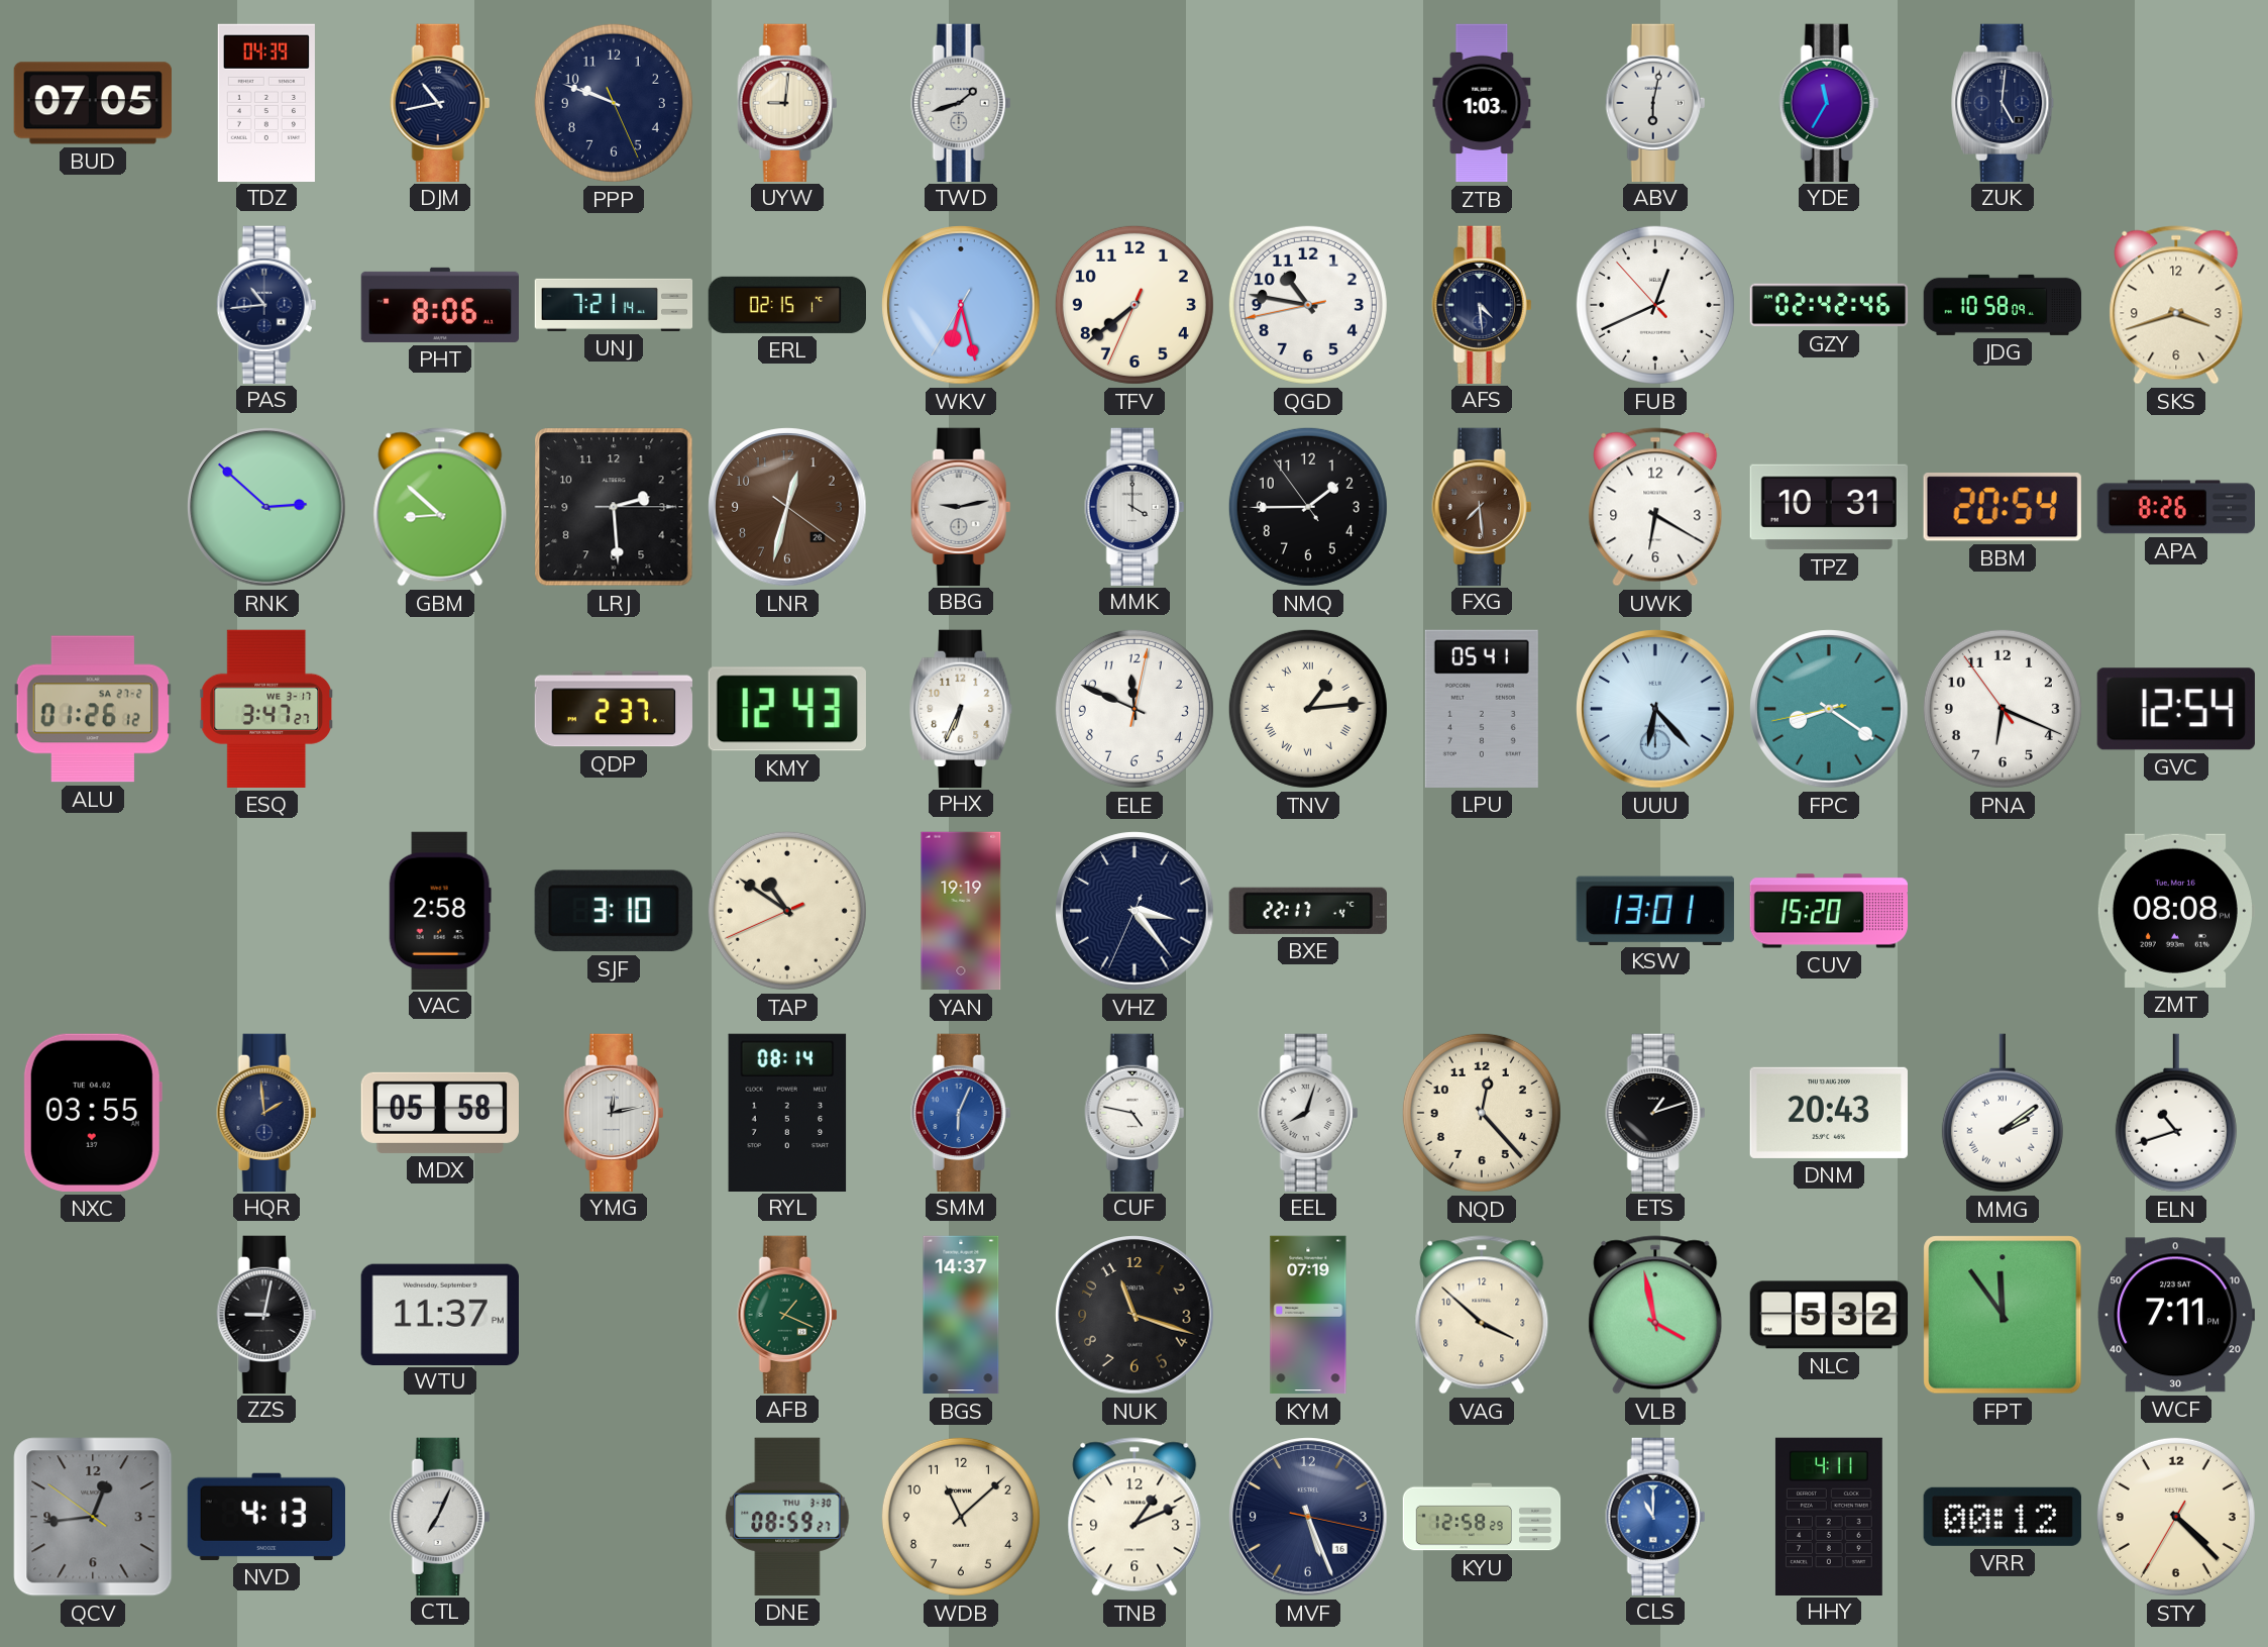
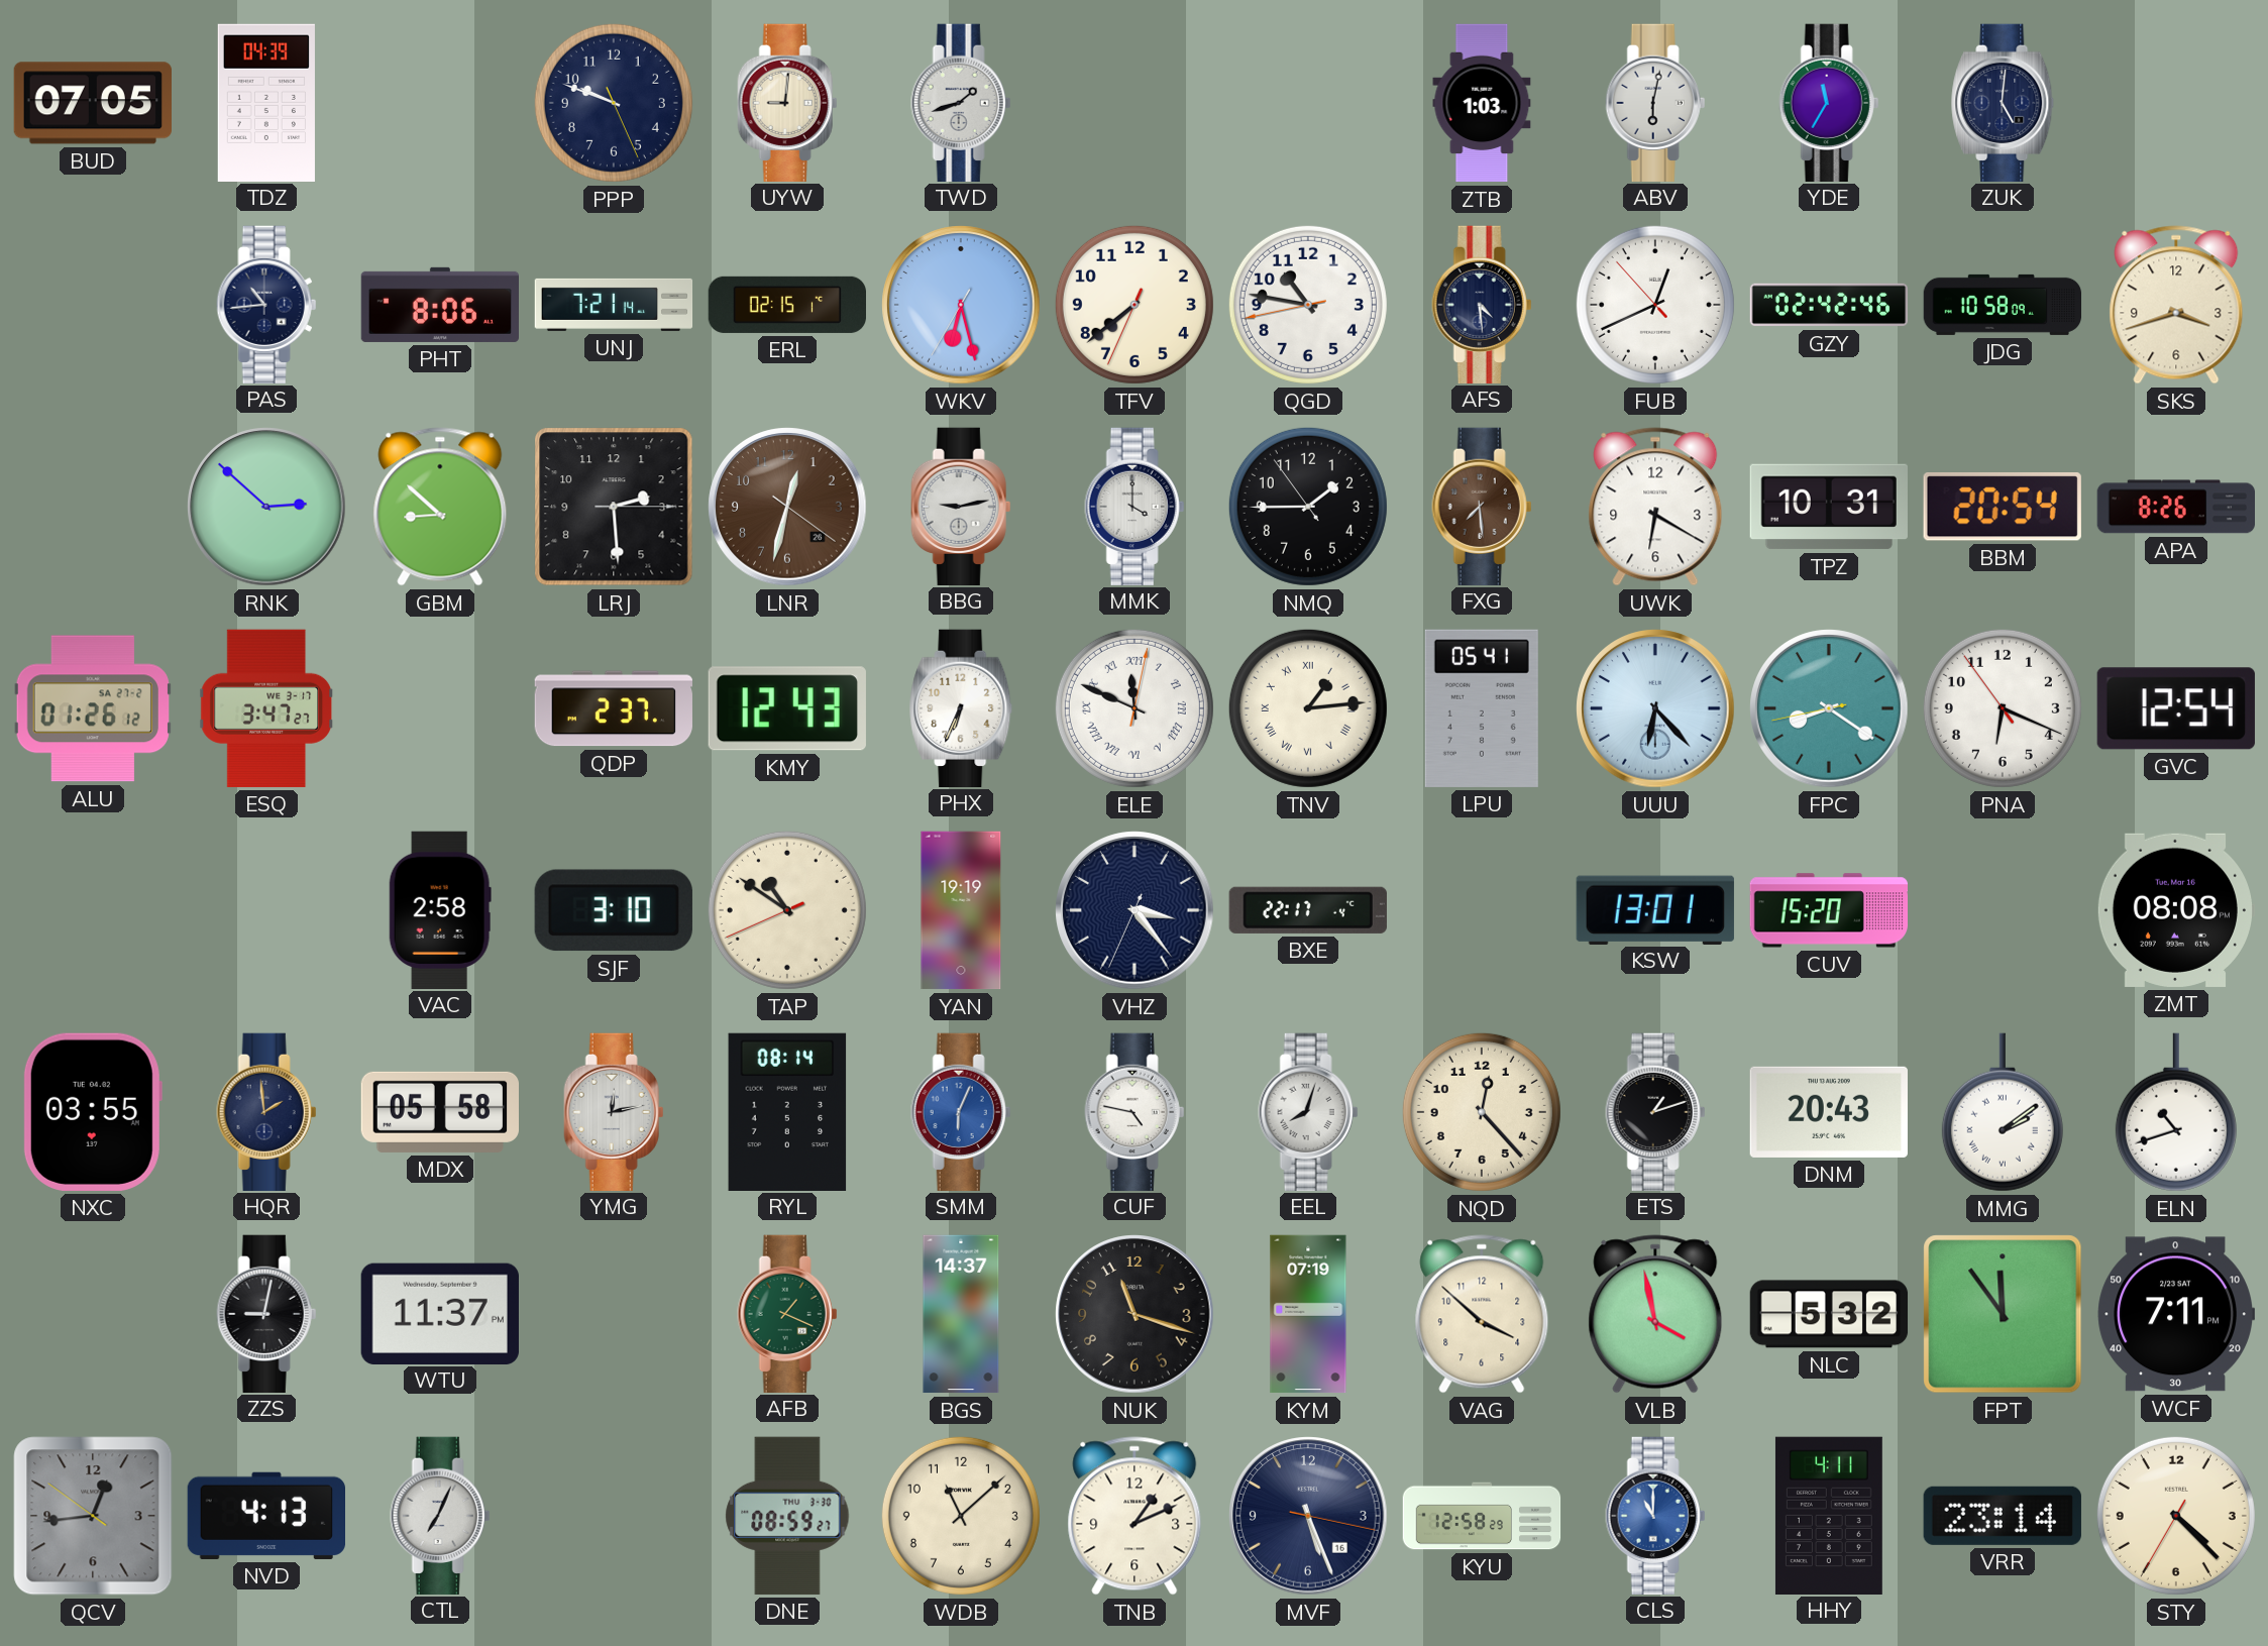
DJM: 10:43 -> none (440, 102)
ELE numerals: Arabic -> Roman (1135, 708)
VRR: 00:12 -> 23:14 (2003, 1516)
